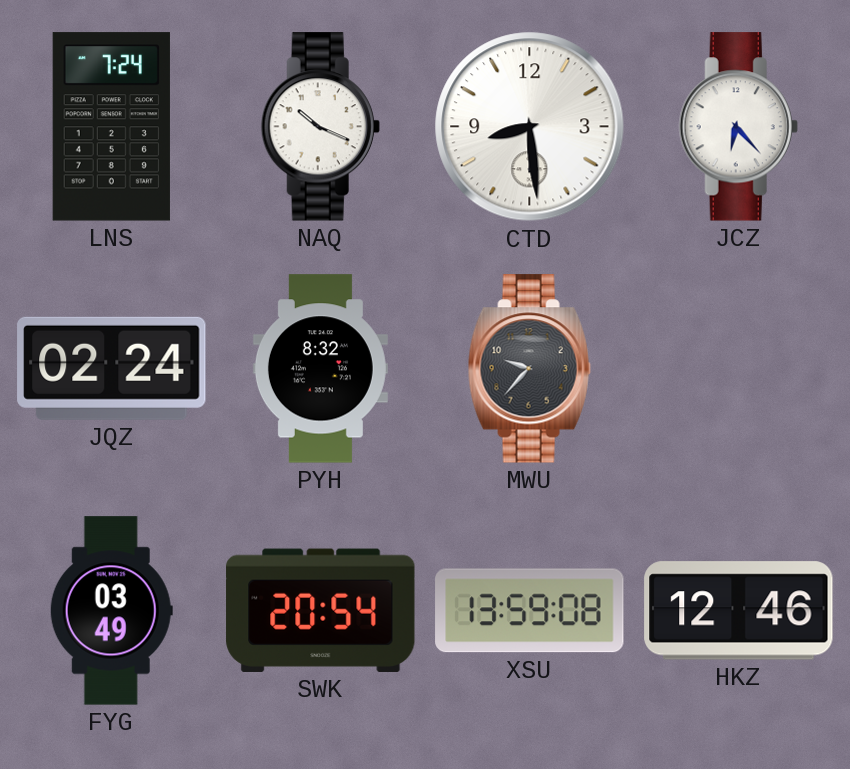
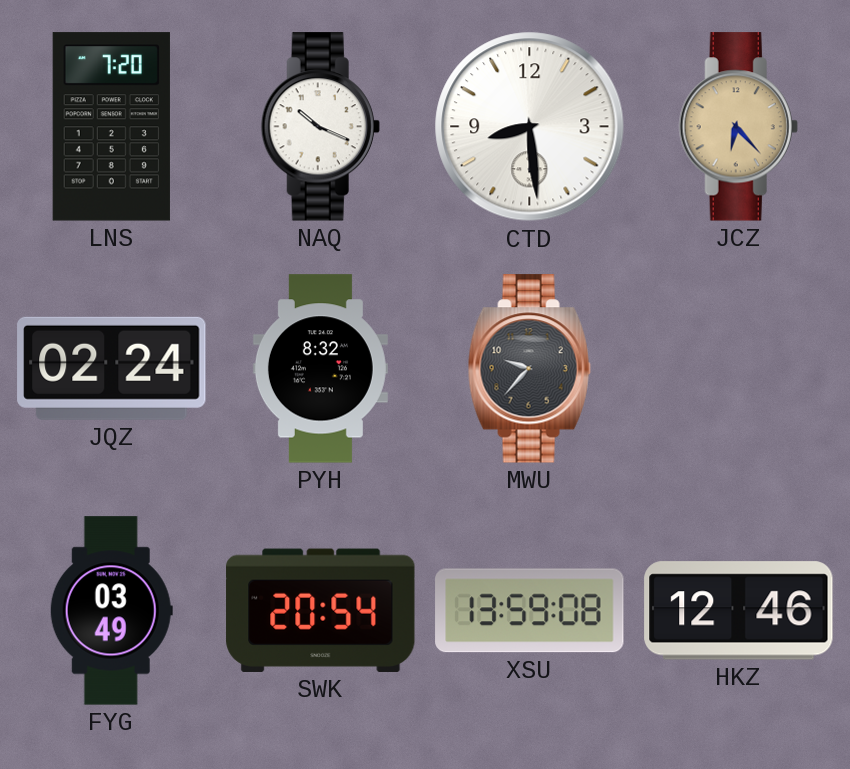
LNS: 7:24 -> 7:20 (111, 127)
JCZ dial: white -> champagne (738, 127)
